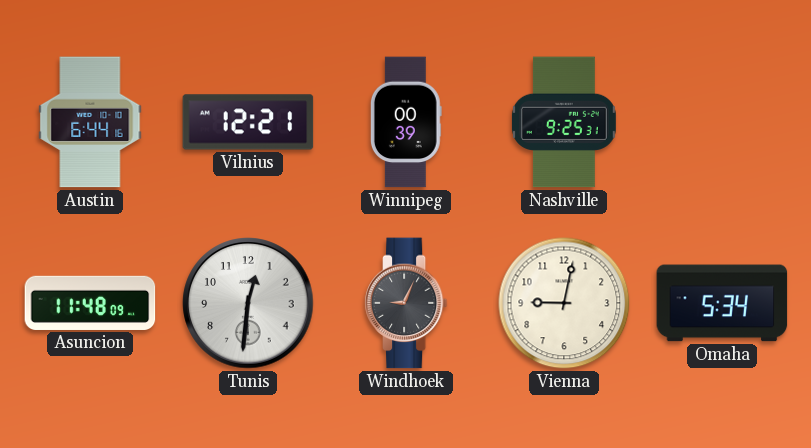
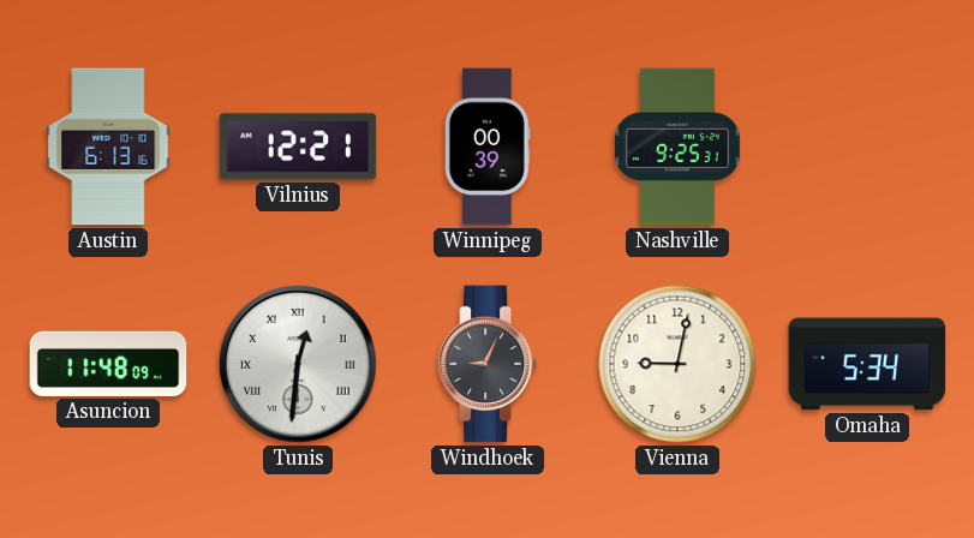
Austin: 6:44 -> 6:13 (108, 147)
Tunis numerals: Arabic -> Roman (298, 364)
